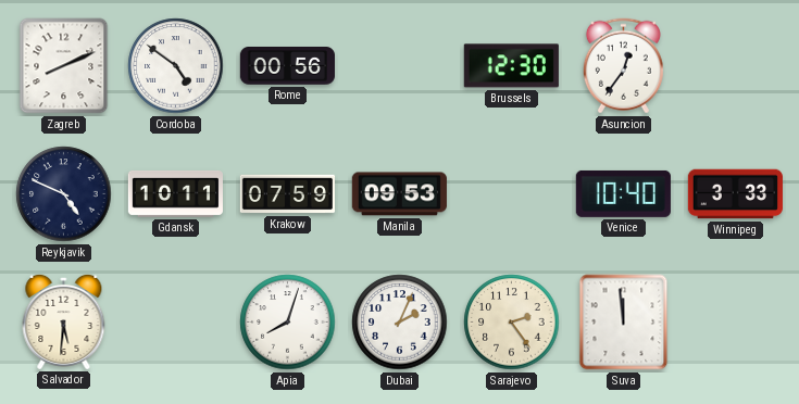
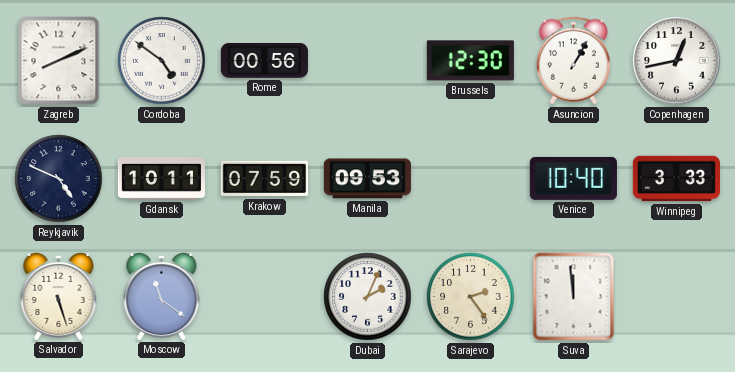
Asuncion: 12:36 -> 1:05 (573, 61)
Copenhagen: none -> 12:43 (677, 61)
Salvador: 5:31 -> 5:27 (59, 296)
Moscow: none -> 11:21 (162, 296)
Apia: 8:03 -> none (288, 323)
